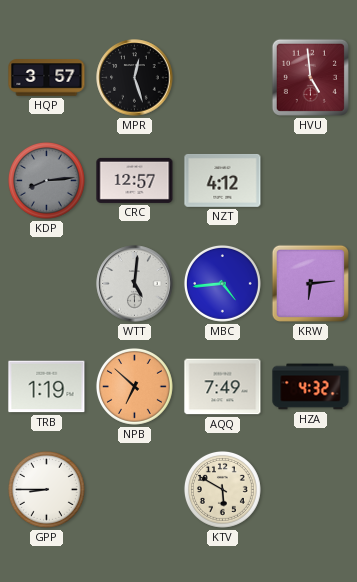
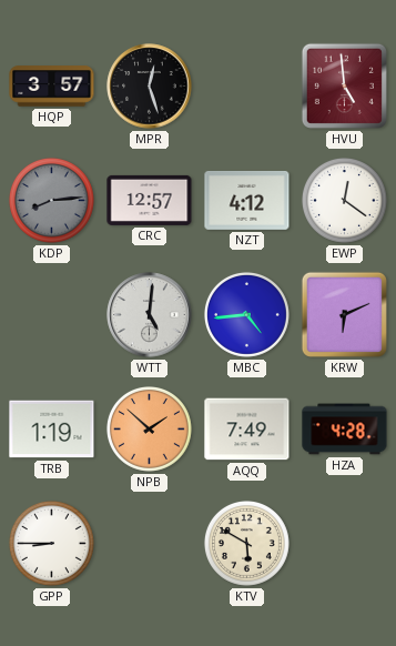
EWP: none -> 12:21 (344, 200)
KRW: 6:14 -> 6:11 (344, 314)
NPB: 6:52 -> 1:52 (149, 428)
HZA: 4:32 -> 4:28 (345, 430)
